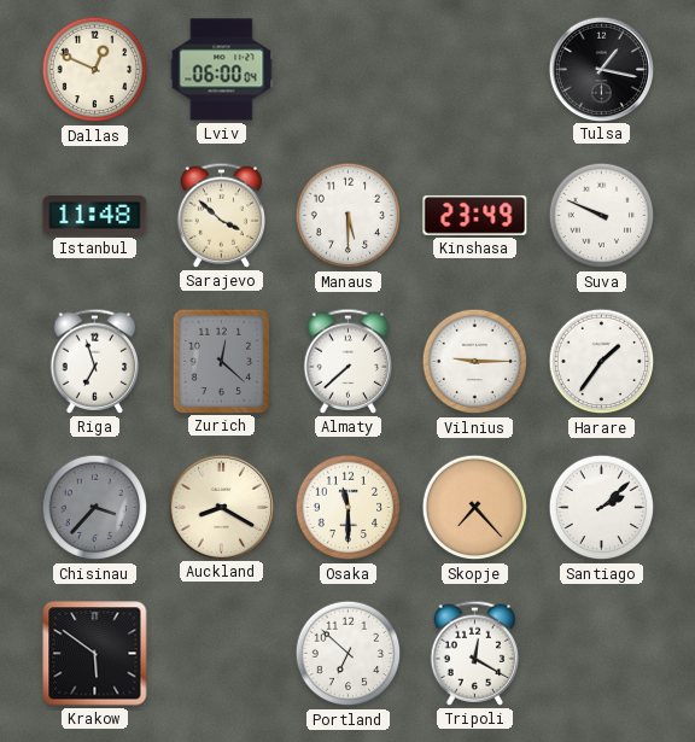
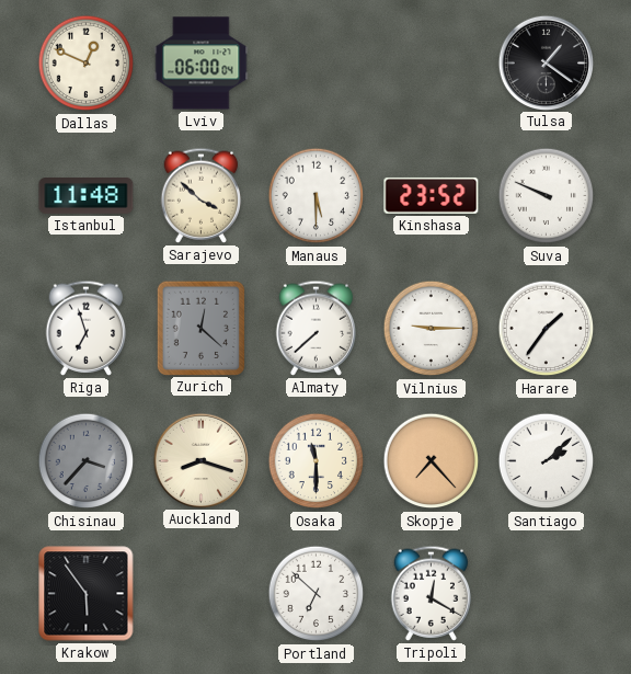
Tulsa: 1:17 -> 1:21 (546, 62)
Kinshasa: 23:49 -> 23:52 (432, 195)
Auckland: 8:20 -> 8:18 (200, 460)
Krakow: 5:51 -> 5:54 (87, 594)
